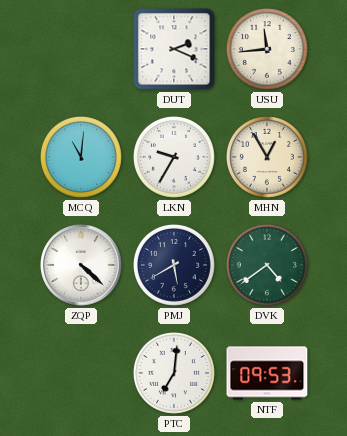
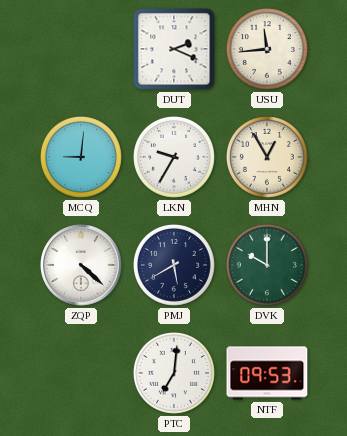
MCQ: 11:01 -> 9:01 (81, 157)
DVK: 4:39 -> 10:00 (267, 265)
